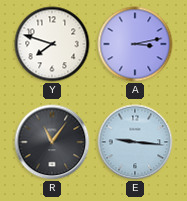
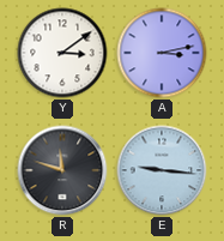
Y: 7:48 -> 3:09 (62, 53)
R: 11:06 -> 11:48 (62, 170)
